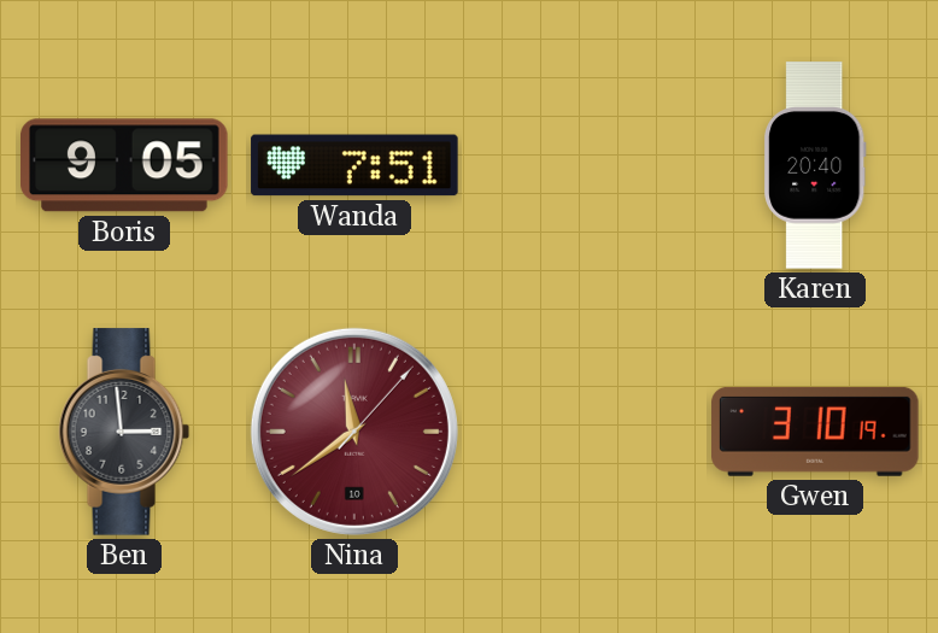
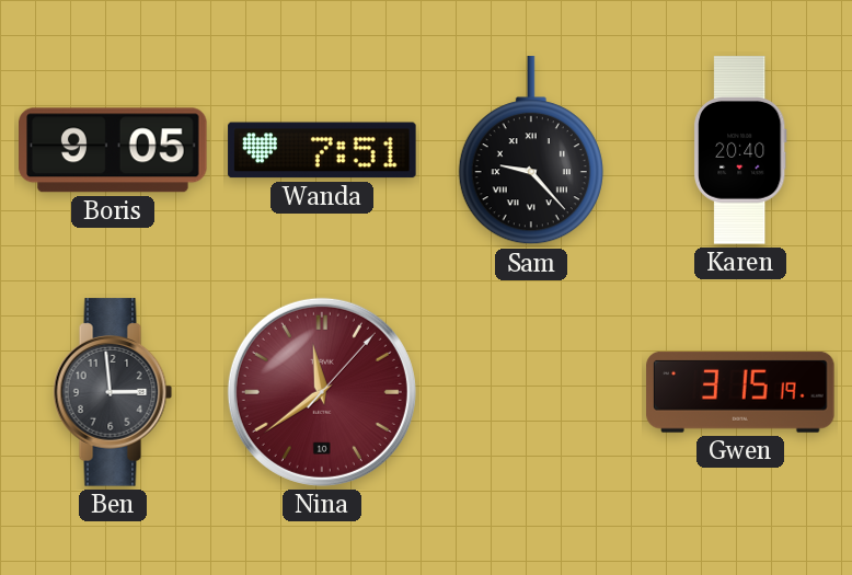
Sam: none -> 9:23 (531, 151)
Gwen: 3:10 -> 3:15 (740, 392)
